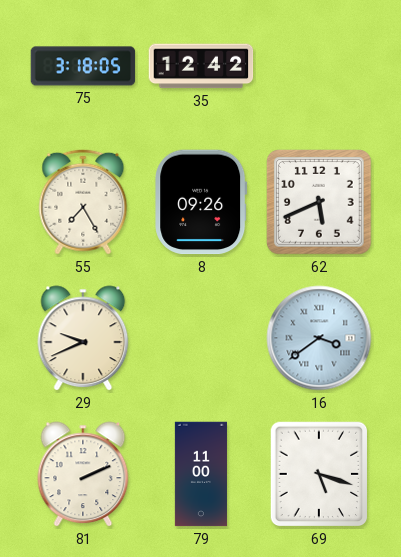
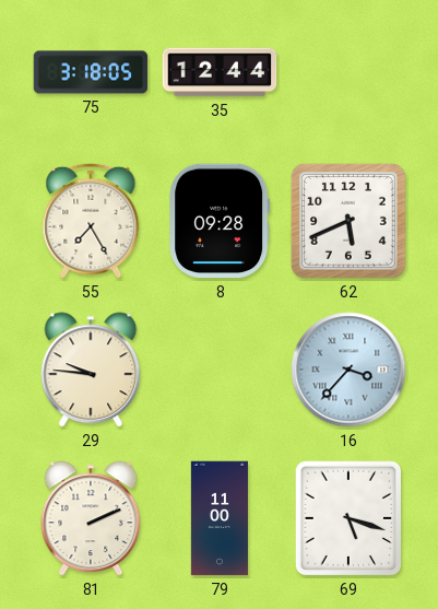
35: 12:42 -> 12:44 (220, 72)
8: 09:26 -> 09:28 (220, 221)
29: 9:41 -> 9:46 (91, 370)
16: 3:39 -> 3:37 (348, 370)
